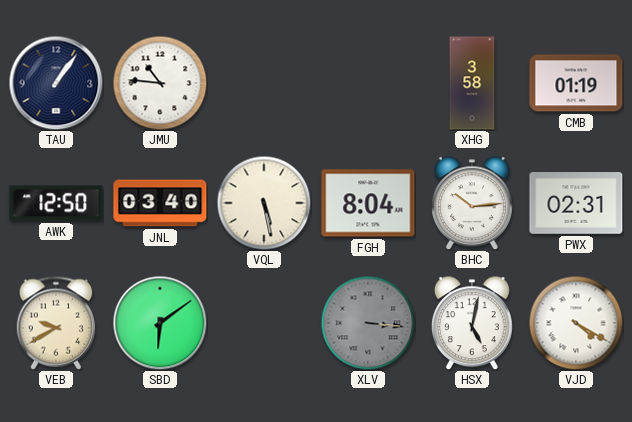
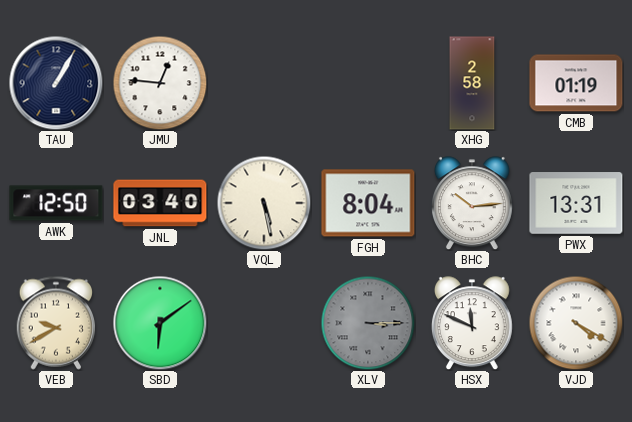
TAU: 1:06 -> 1:05 (56, 83)
JMU: 10:46 -> 12:46 (160, 83)
XHG: 3:58 -> 2:58 (472, 83)
PWX: 02:31 -> 13:31 (576, 203)
XLV: 3:16 -> 3:15 (368, 323)
HSX: 5:02 -> 11:49 (472, 323)
